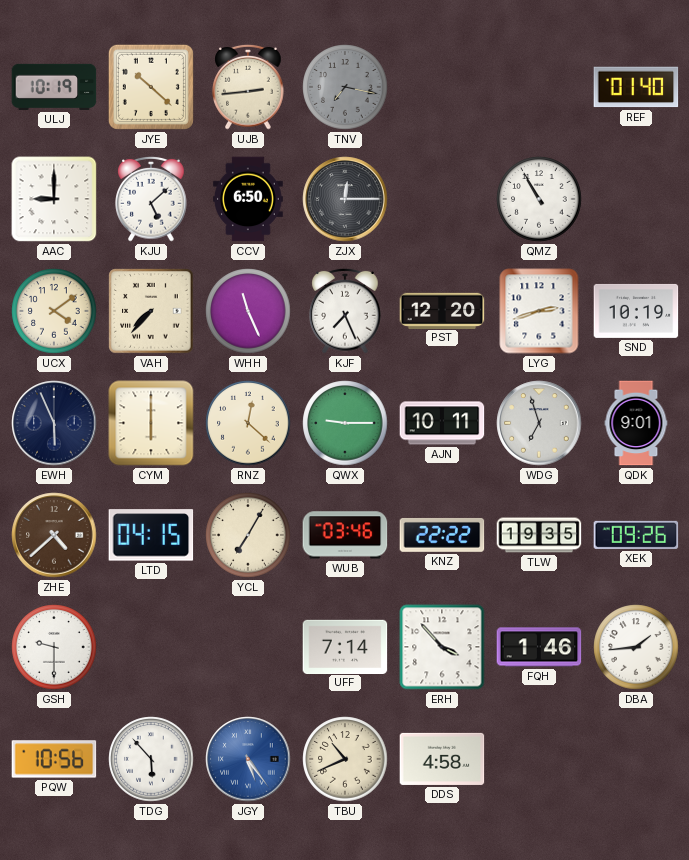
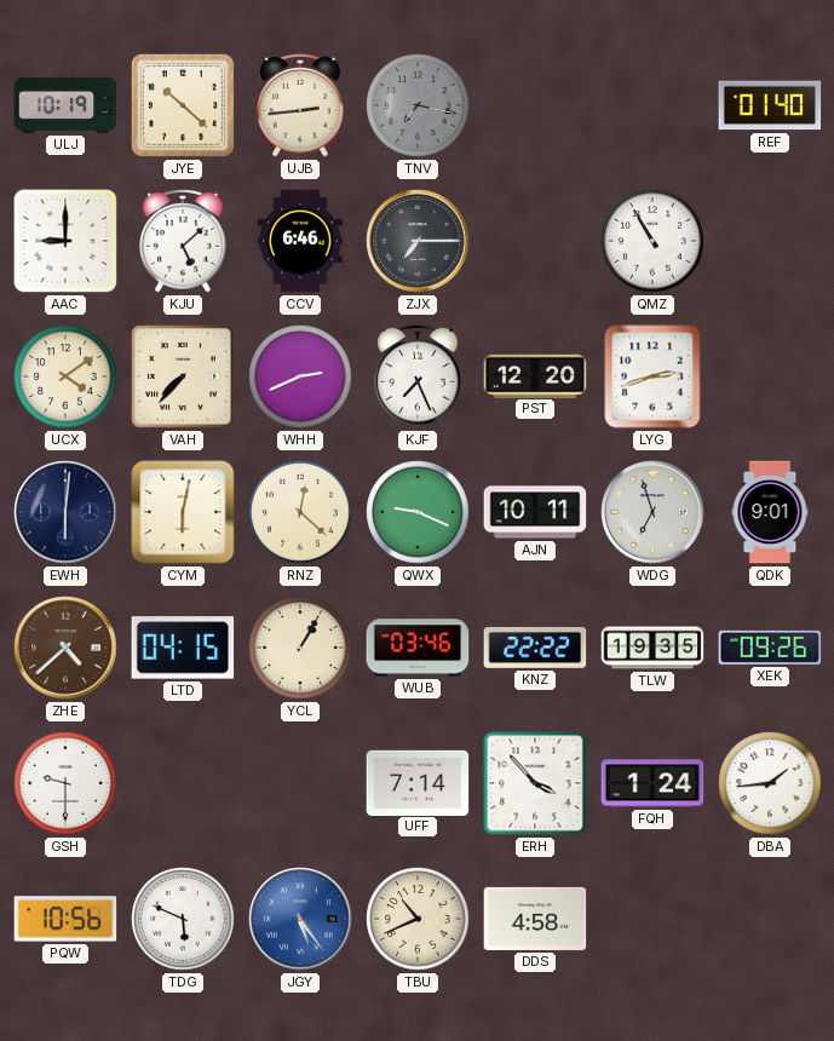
CCV: 6:50 -> 6:46 (300, 241)
ZJX: 12:15 -> 7:15 (418, 241)
WHH: 11:26 -> 2:41 (300, 376)
SND: 10:19 -> none (636, 311)
EWH: 5:56 -> 6:01 (65, 512)
CYM: 6:00 -> 6:02 (183, 512)
QWX: 9:15 -> 9:19 (418, 512)
YCL: 7:05 -> 1:05 (300, 648)
FQH: 1:46 -> 1:24 (652, 783)
TDG: 5:53 -> 5:49 (183, 919)
